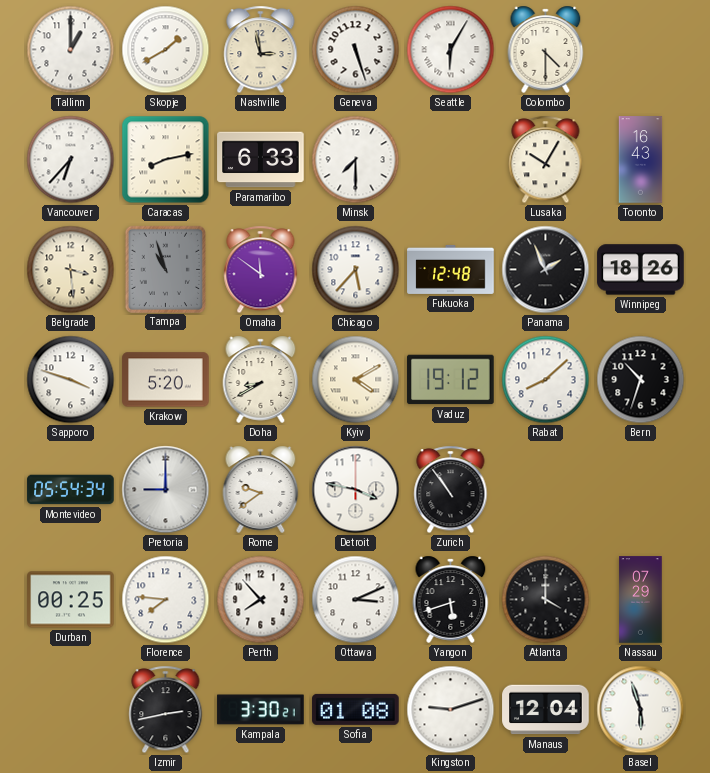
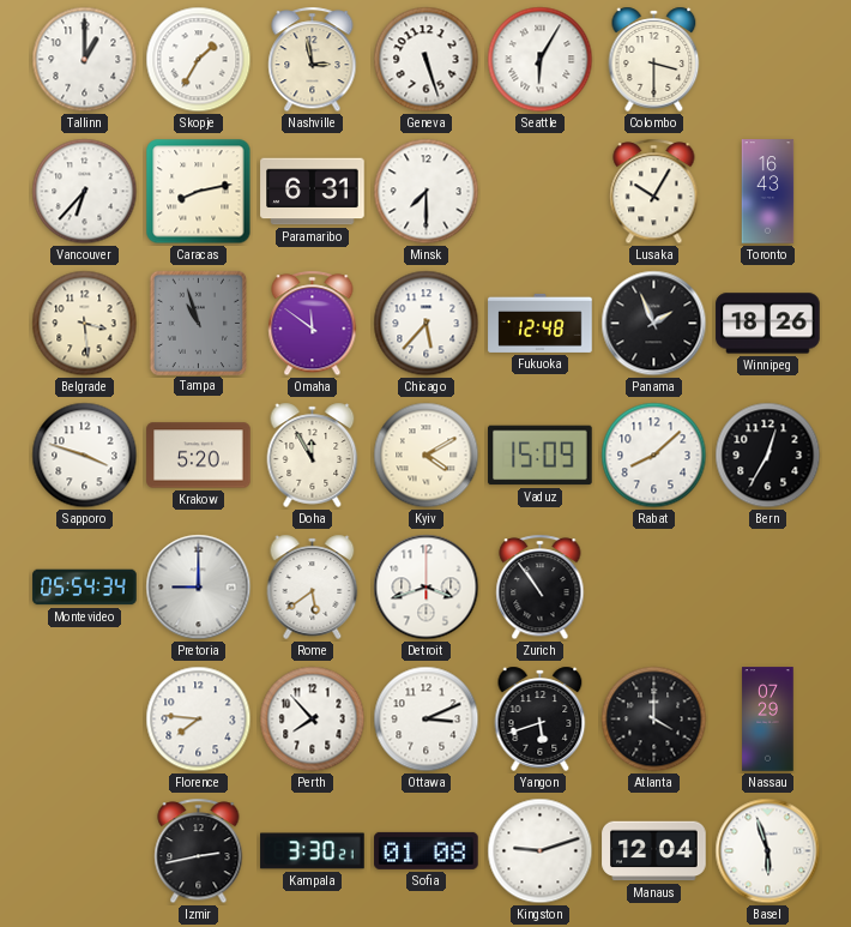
Skopje: 1:40 -> 1:35 (199, 60)
Colombo: 4:30 -> 3:30 (654, 59)
Paramaribo: 6:33 -> 6:31 (313, 192)
Doha: 8:40 -> 11:55 (313, 455)
Vaduz: 19:12 -> 15:09 (541, 456)
Bern: 10:33 -> 12:35 (768, 456)
Rome: 9:39 -> 5:39 (313, 586)
Detroit: 3:47 -> 3:42 (427, 588)
Durban: 00:25 -> none (71, 600)
